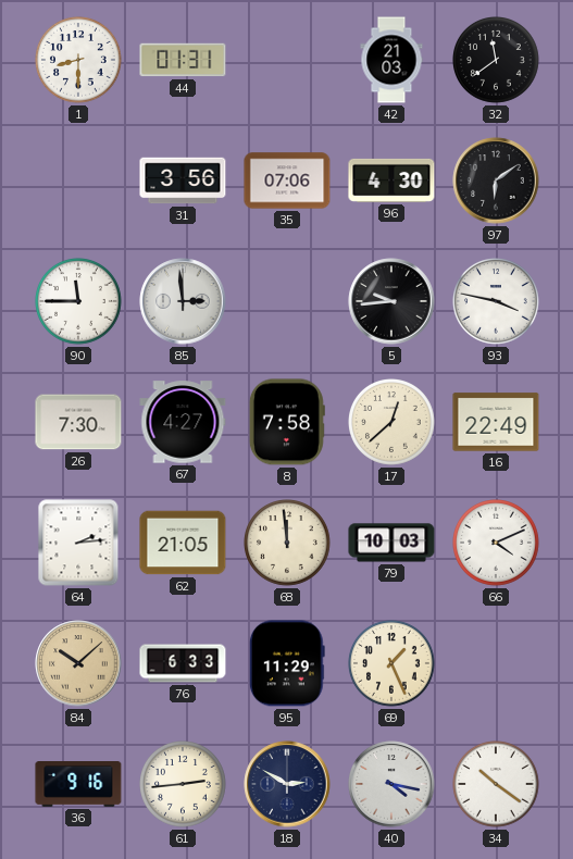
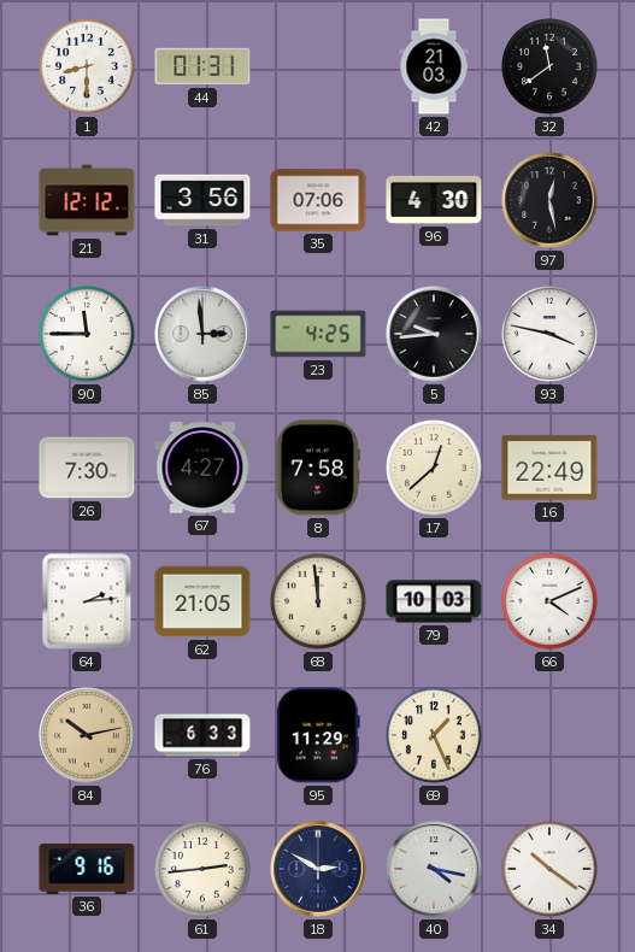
21: none -> 12:12 (87, 200)
97: 6:09 -> 12:28 (549, 200)
23: none -> 4:25 (318, 334)
84: 10:08 -> 10:13 (87, 735)
